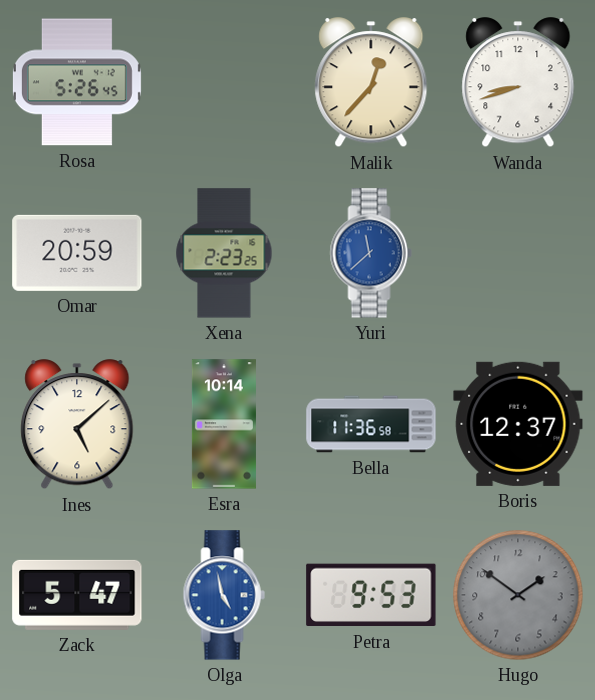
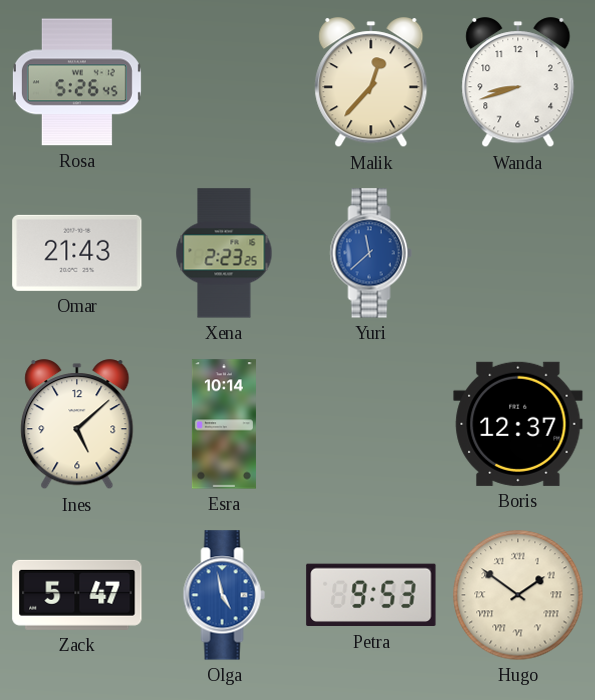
Omar: 20:59 -> 21:43 (77, 253)
Bella: 11:36 -> none (371, 424)
Hugo dial: grey -> cream (518, 595)
Hugo numerals: Arabic -> Roman (518, 595)
